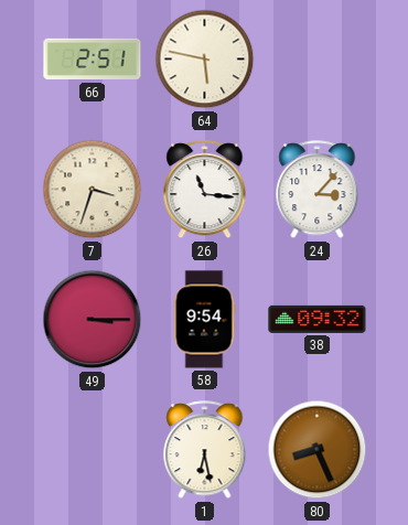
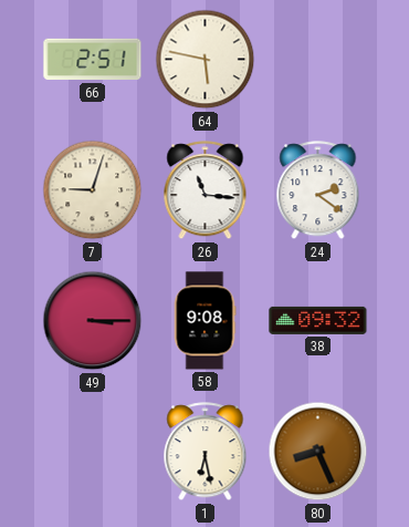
7: 3:33 -> 9:03 (93, 190)
24: 3:07 -> 2:21 (318, 190)
58: 9:54 -> 9:08 (204, 321)
